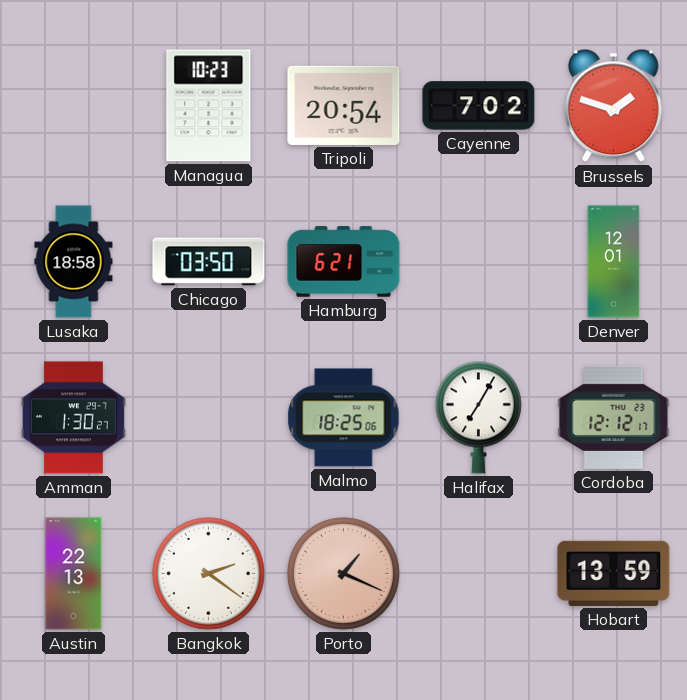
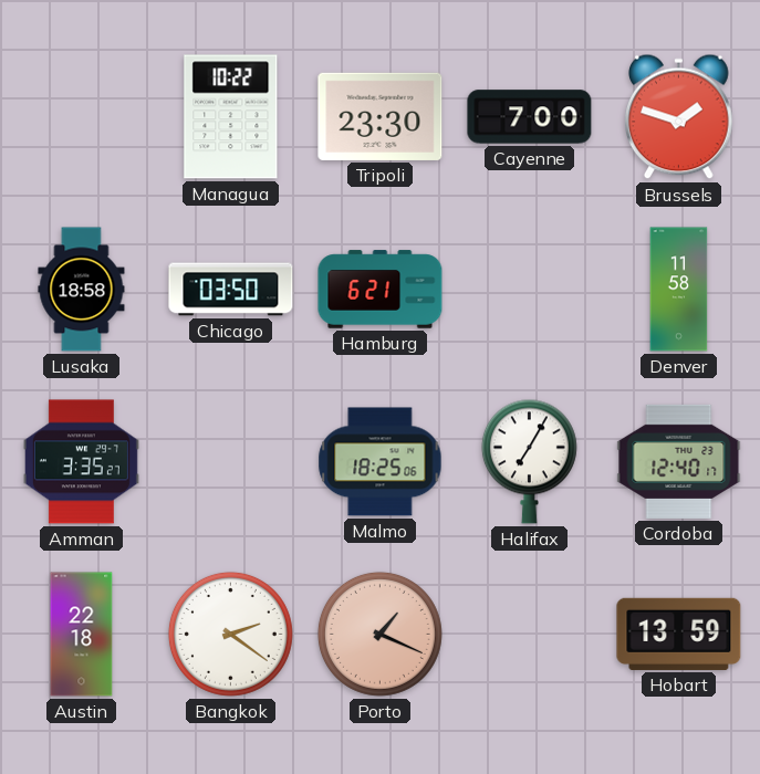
Managua: 10:23 -> 10:22 (231, 117)
Tripoli: 20:54 -> 23:30 (381, 116)
Cayenne: 7:02 -> 7:00 (530, 117)
Denver: 12:01 -> 11:58 (679, 290)
Amman: 1:30 -> 3:35 (81, 462)
Cordoba: 12:12 -> 12:40 (679, 461)
Austin: 22:13 -> 22:18 (82, 635)
